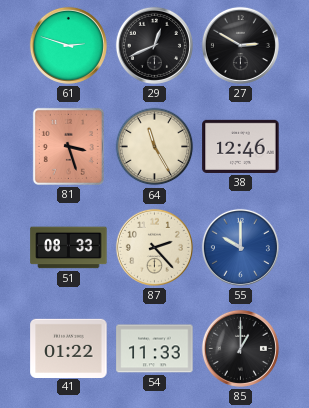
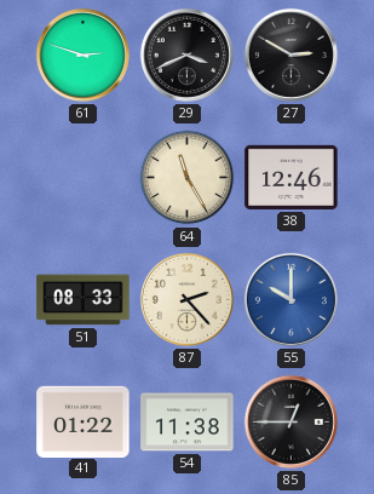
29: 12:41 -> 3:41 (186, 54)
81: 3:27 -> none (68, 146)
54: 11:33 -> 11:38 (188, 423)
85: 1:00 -> 12:45 (290, 421)
